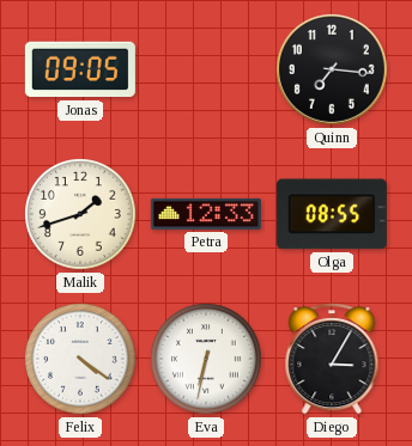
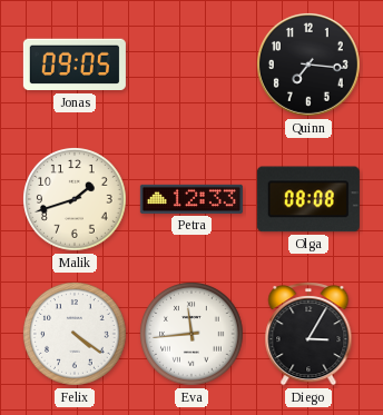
Olga: 08:55 -> 08:08 (308, 199)
Eva: 6:32 -> 11:44 (193, 335)
